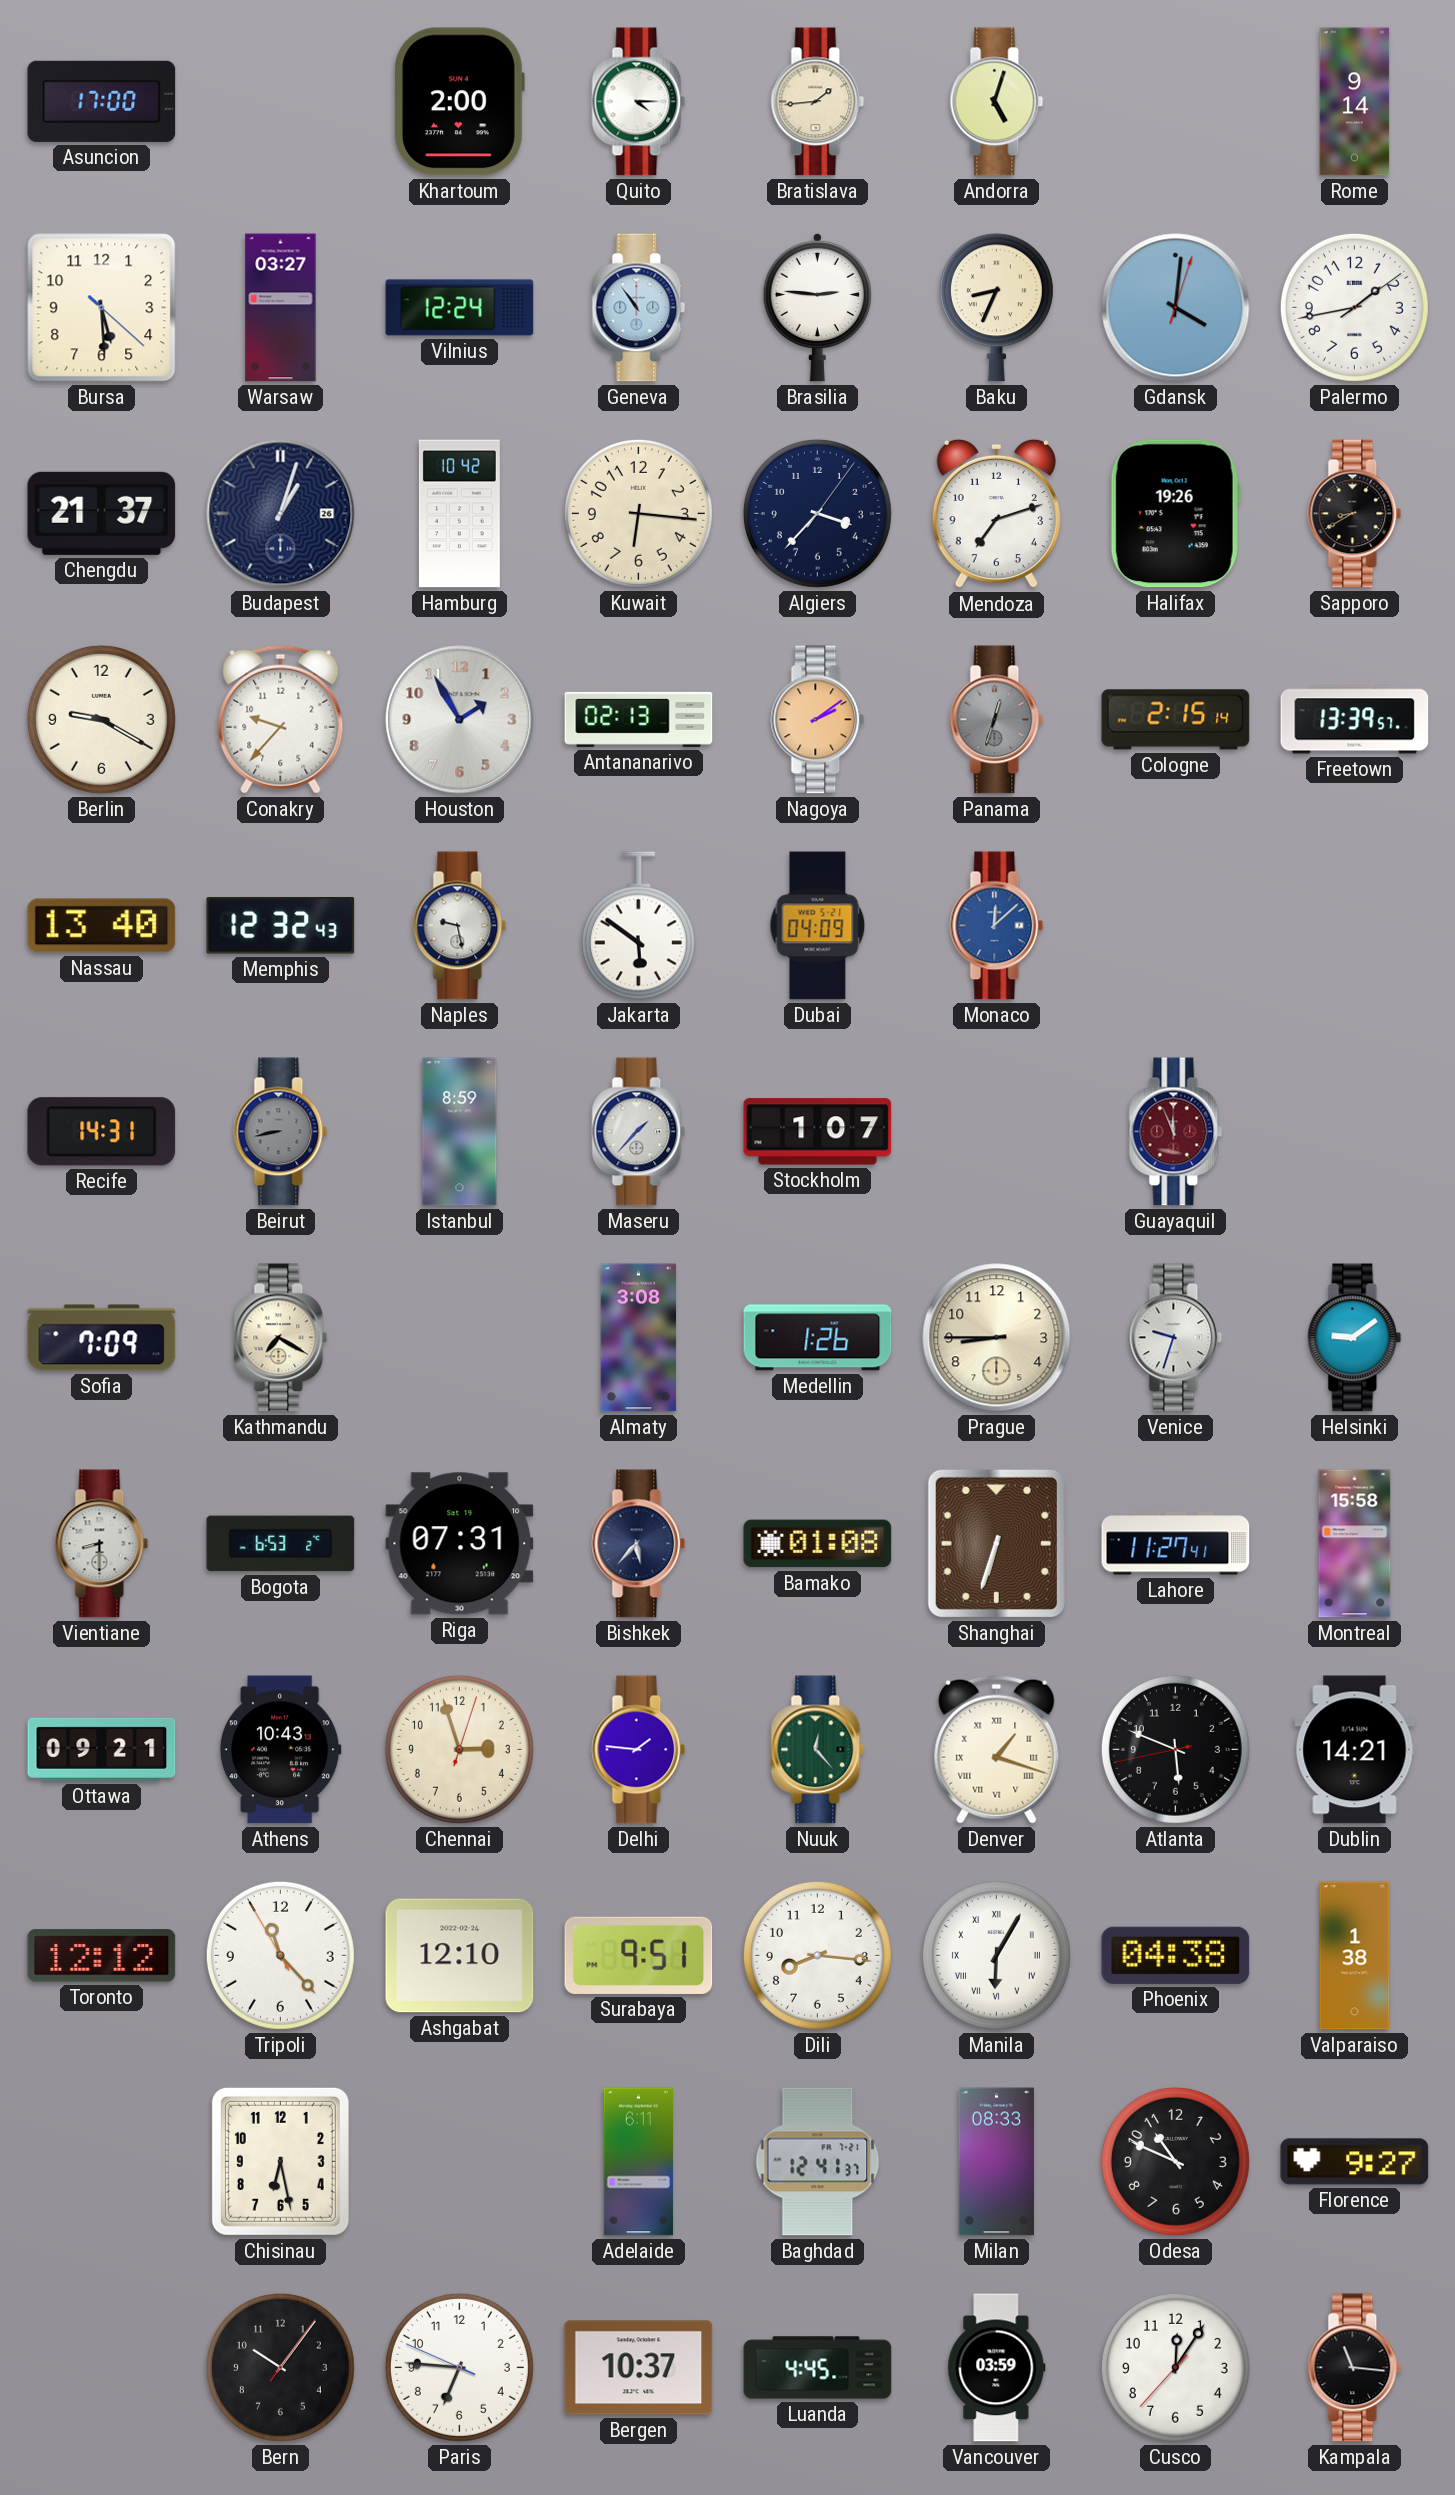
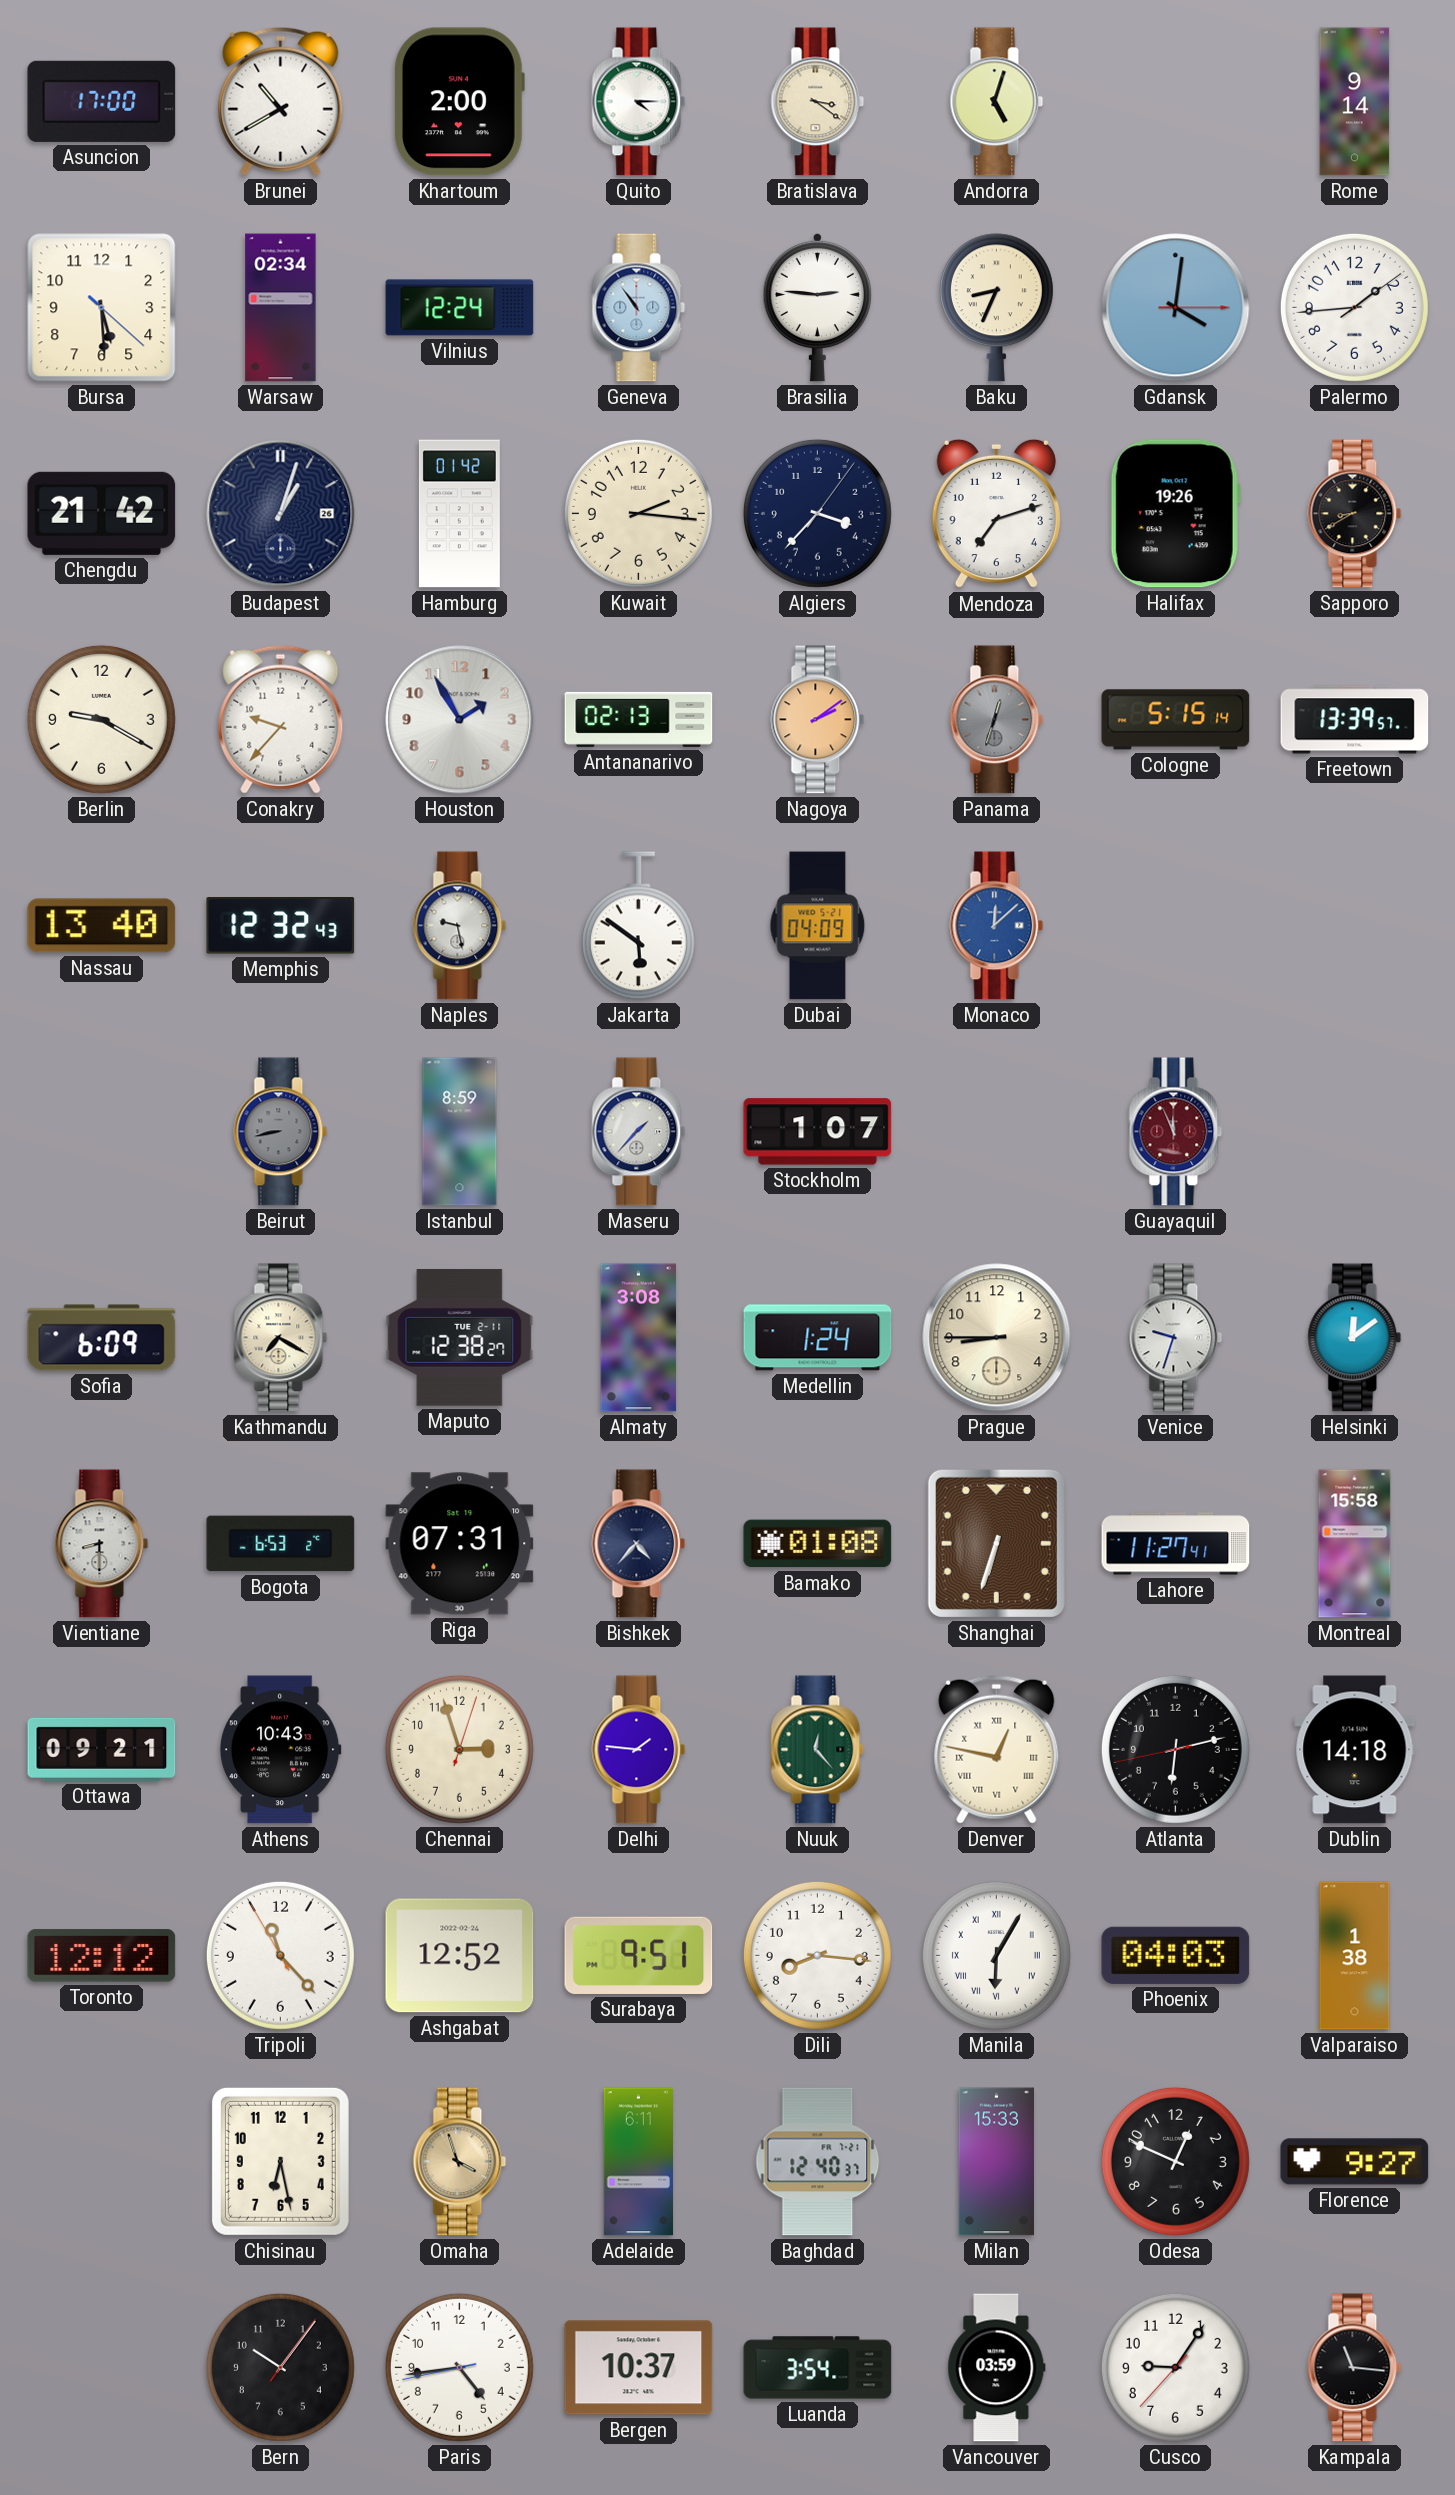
Brunei: none -> 10:40 (281, 101)
Bratislava: 1:44 -> 3:21 (818, 102)
Warsaw: 03:27 -> 02:34 (281, 308)
Gdansk: 4:01:03 -> 4:01:15 (1176, 308)
Palermo: 1:43 -> 1:44 (1354, 307)
Chengdu: 21:37 -> 21:42 (102, 513)
Hamburg: 10:42 -> 01:42 (459, 514)
Kuwait: 6:16 -> 2:16 (638, 513)
Cologne: 2:15 -> 5:15 (1176, 720)
Recife: 14:31 -> none (102, 1132)
Sofia: 7:09 -> 6:09 (102, 1338)
Maputo: none -> 12:38 (460, 1338)
Medellin: 1:26 -> 1:24 (818, 1338)
Helsinki: 9:09 -> 12:09 (1355, 1338)
Bishkek: 5:37 -> 4:37 (639, 1544)
Denver: 1:18 -> 12:47 (997, 1749)
Atlanta: 5:48 -> 6:12 (1175, 1749)
Dublin: 14:21 -> 14:18 (1355, 1750)
Ashgabat: 12:10 -> 12:52 (460, 1956)
Phoenix: 04:38 -> 04:03 (1176, 1955)
Omaha: none -> 3:57 (460, 2162)
Baghdad: 12:41 -> 12:40 (818, 2162)
Milan: 08:33 -> 15:33 (996, 2162)
Odesa: 10:49 -> 12:49 (1175, 2161)
Paris: 6:45 -> 4:43 (459, 2367)
Luanda: 4:45 -> 3:54 (818, 2368)
Cusco: 12:05 -> 9:05 (1175, 2367)
